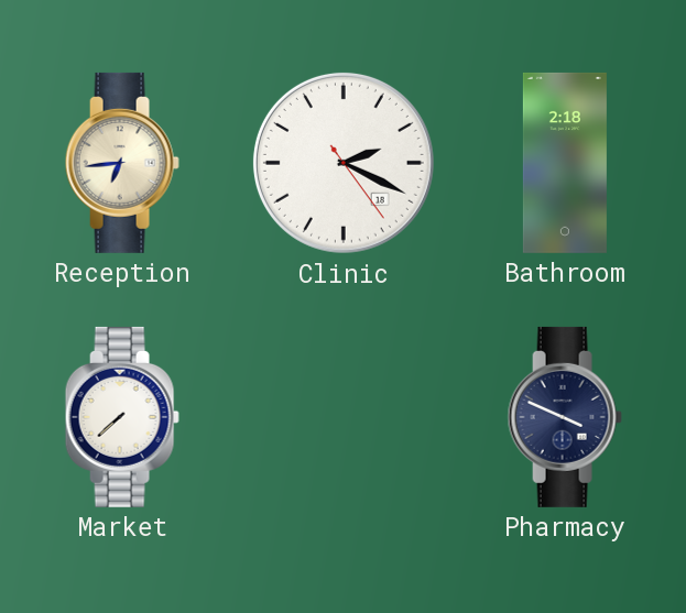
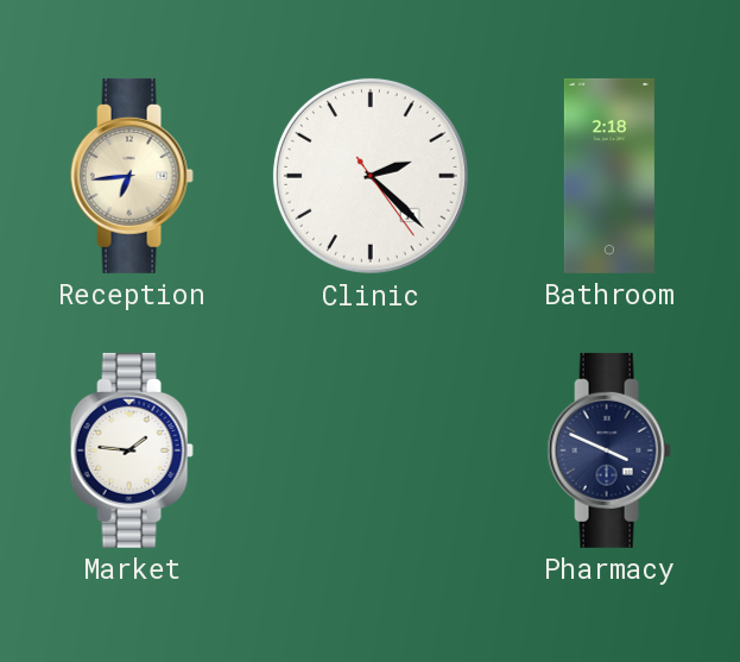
Clinic: 2:19 -> 2:22 (371, 176)
Market: 7:38 -> 1:46 (132, 450)
